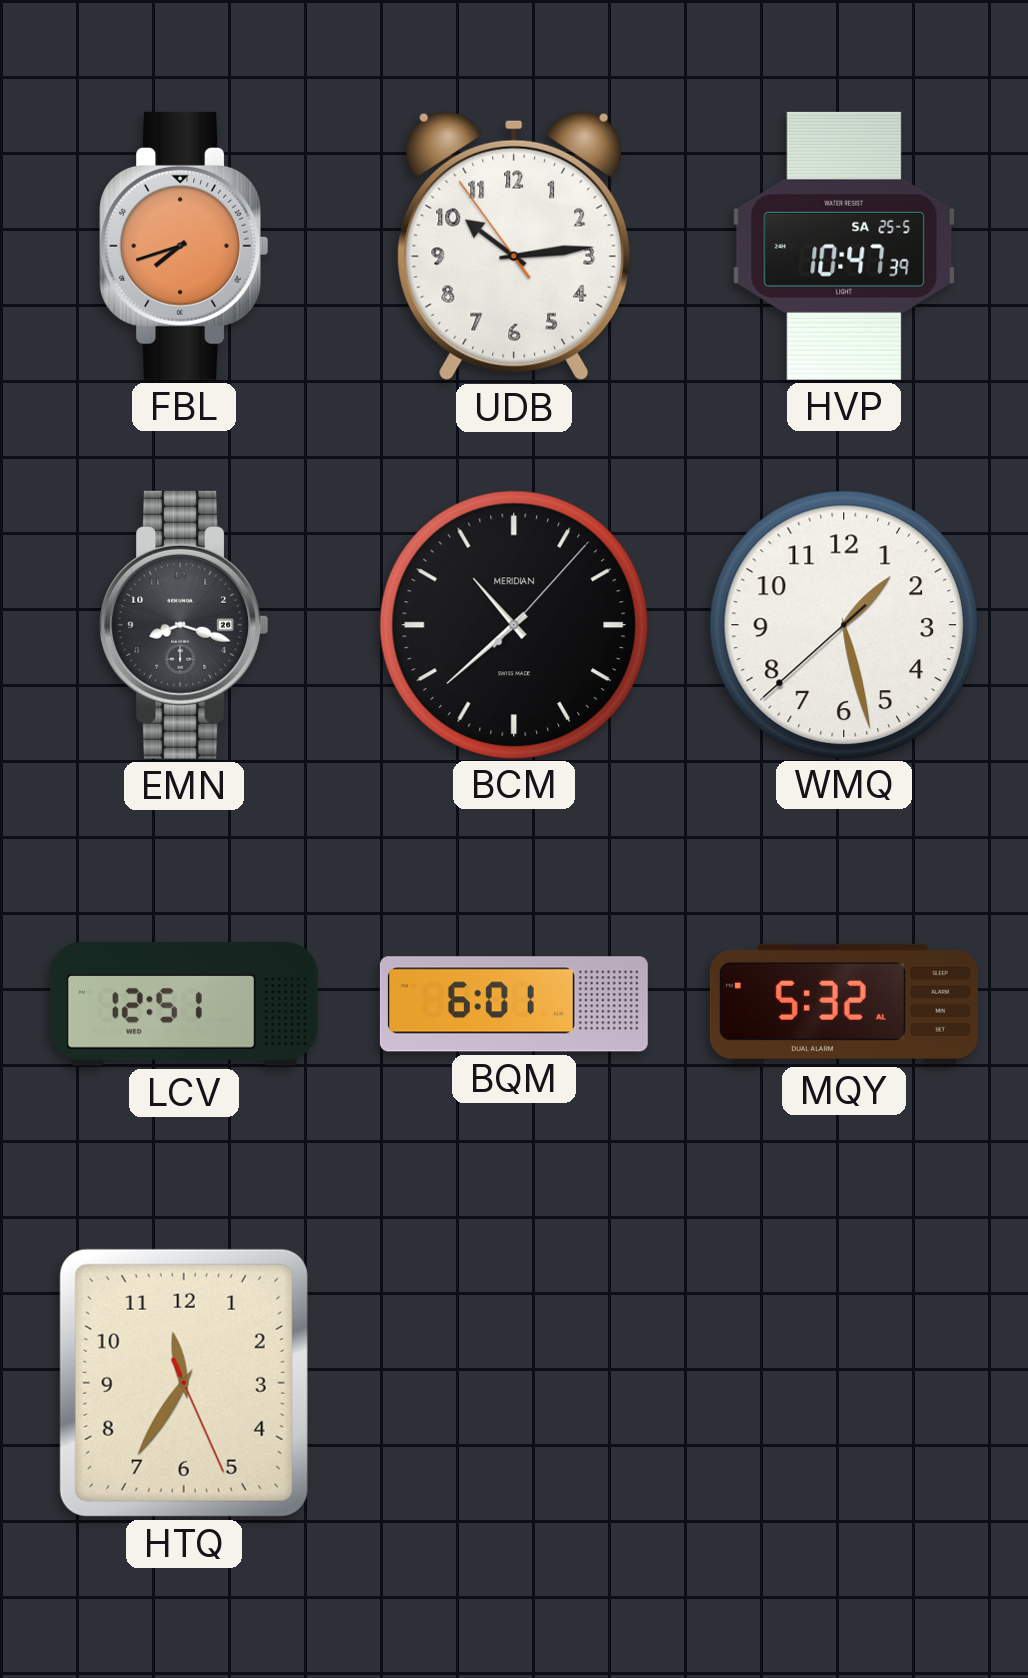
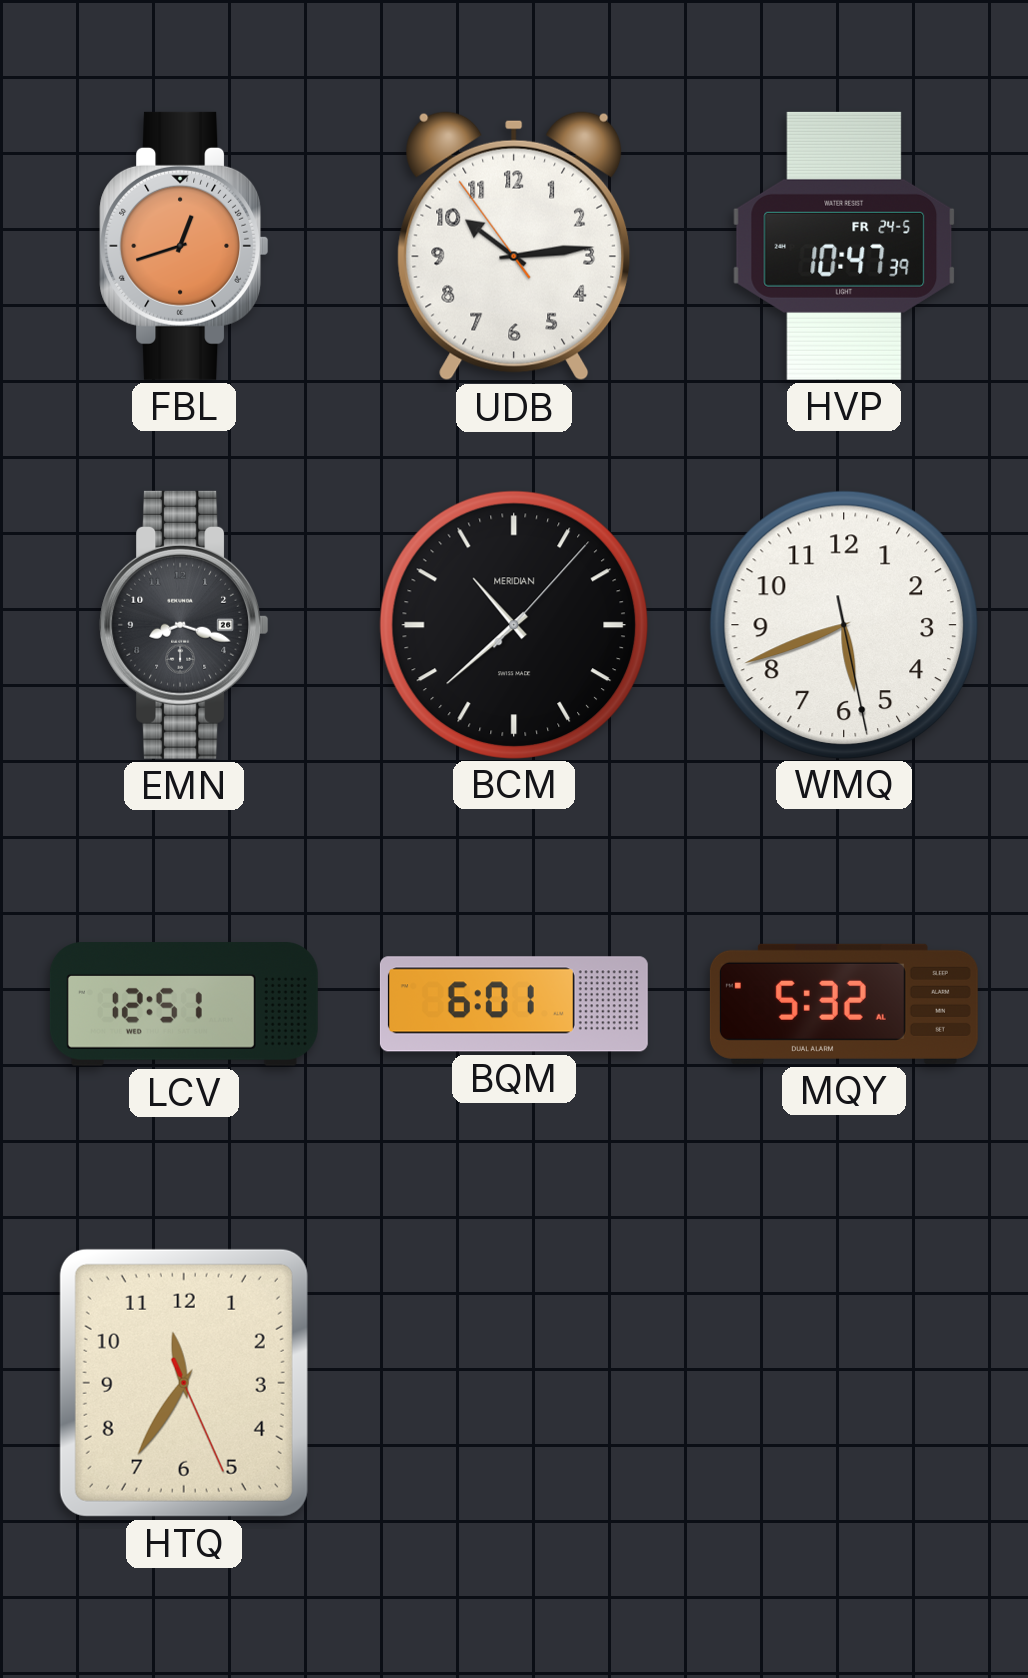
FBL: 7:42 -> 12:42 (184, 246)
HVP date: SA 25-5 -> FR 24-5 (844, 246)
WMQ: 1:27 -> 5:41 (843, 624)
